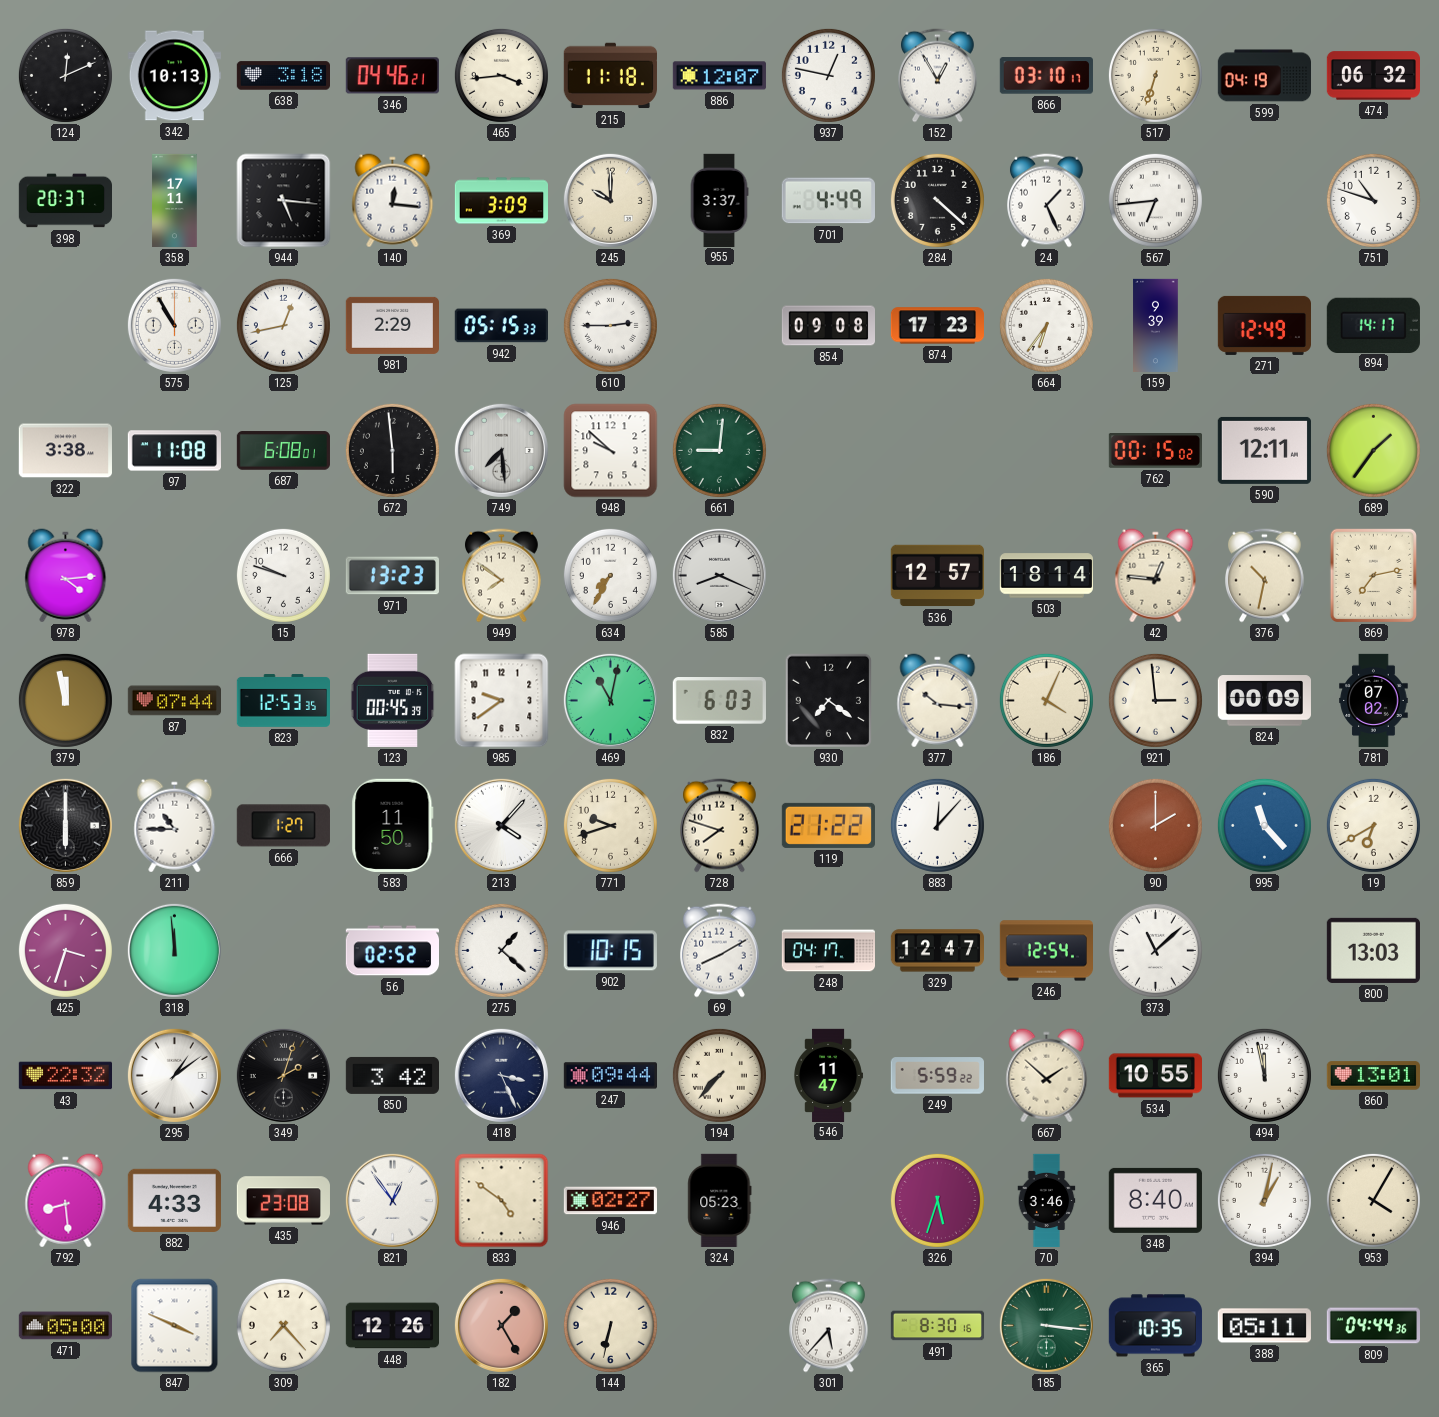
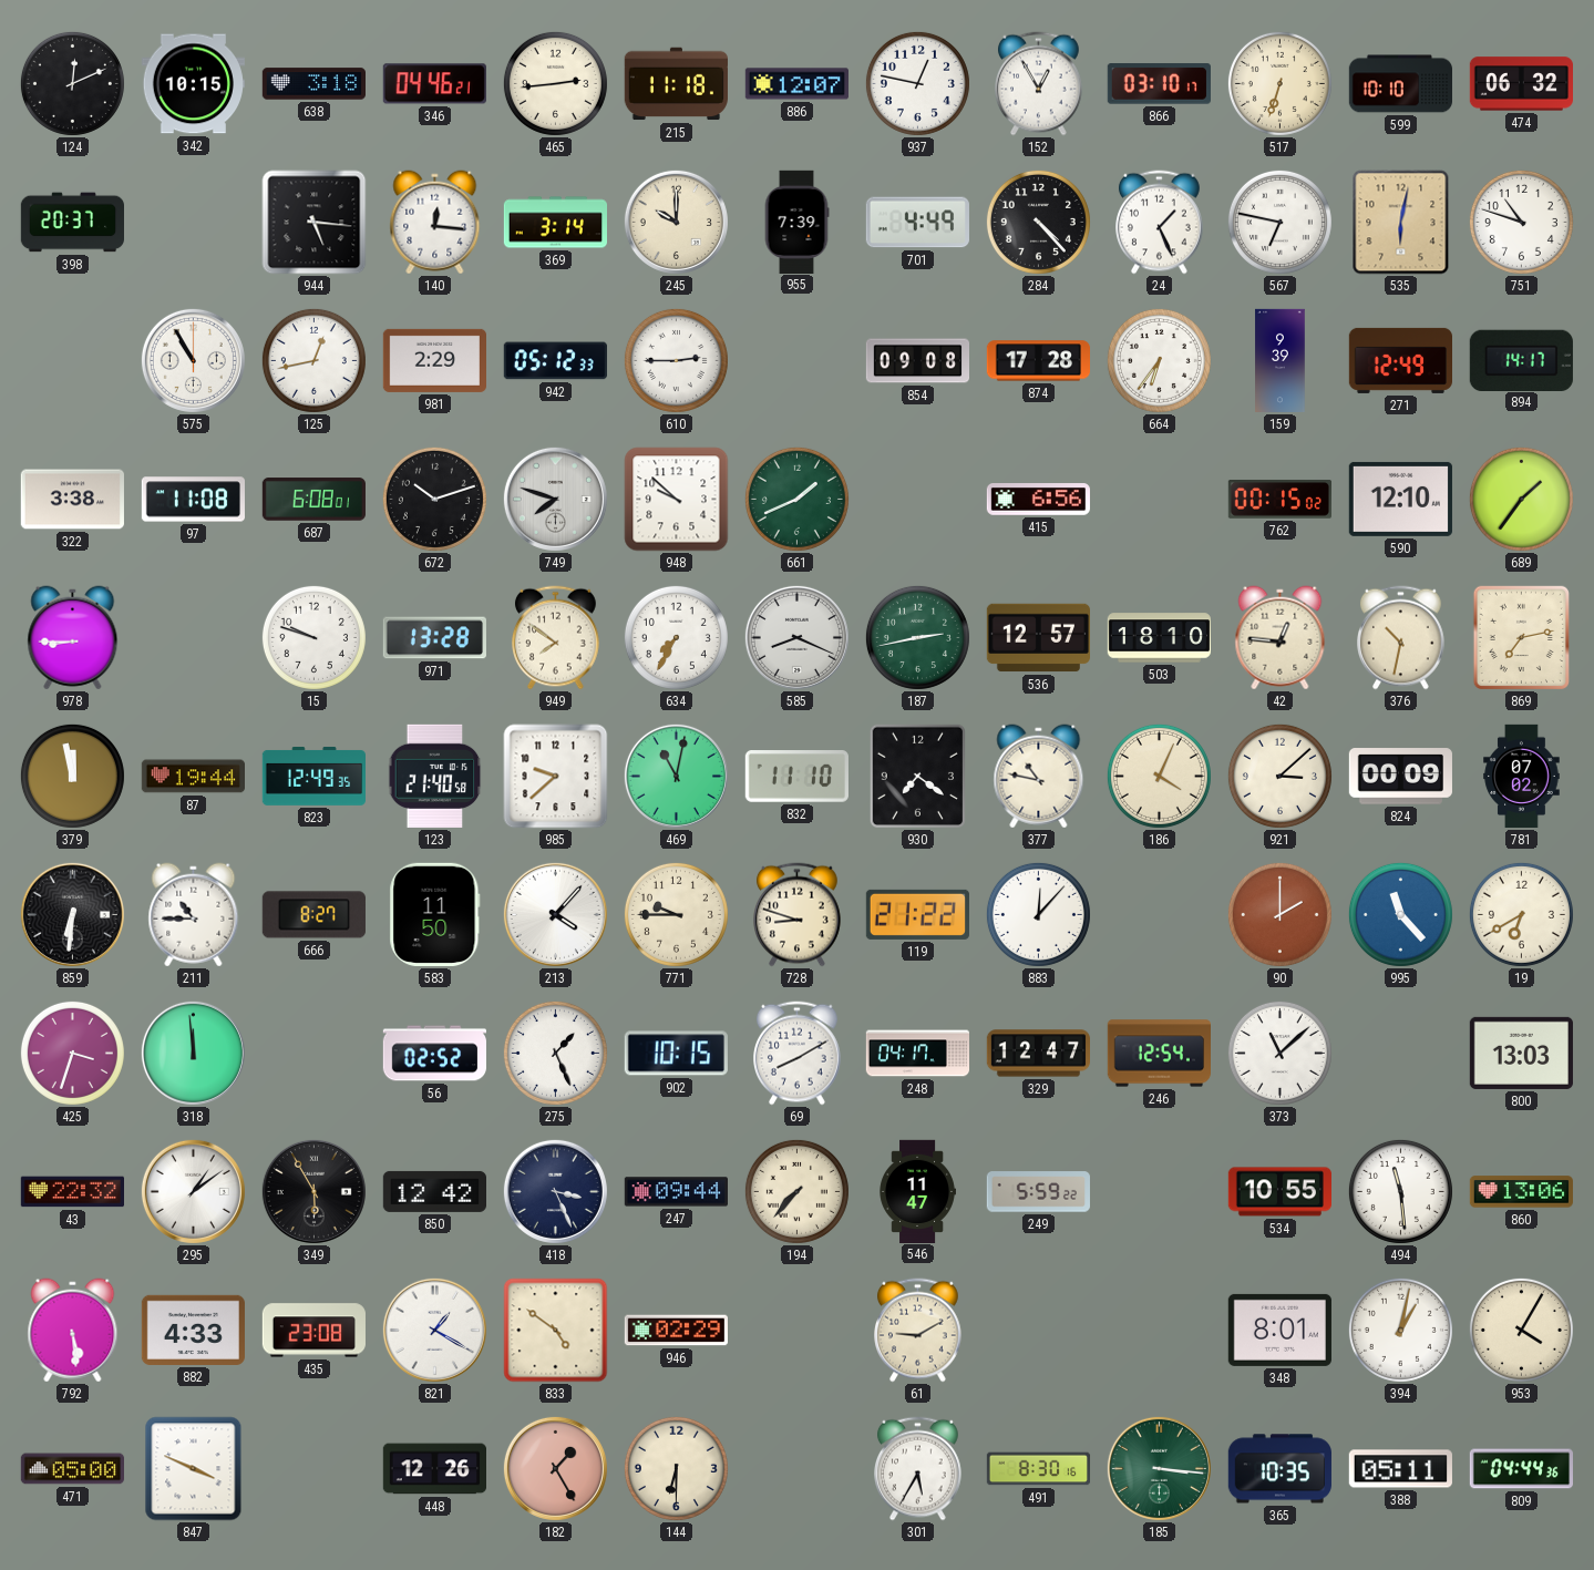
342: 10:13 -> 10:15 (193, 84)
465: 3:44 -> 2:44 (555, 83)
599: 04:19 -> 10:10 (1400, 84)
358: 17:11 -> none (175, 201)
369: 3:09 -> 3:14 (555, 223)
955: 3:37 -> 7:39 (796, 222)
284: 4:22 -> 4:23 (1038, 222)
567: 6:44 -> 6:47 (1279, 222)
535: none -> 6:02 (1401, 223)
942: 05:15 -> 05:12 (555, 361)
874: 17:23 -> 17:28 (1038, 361)
672: 5:59 -> 10:12 (434, 499)
749: 7:29 -> 7:48 (555, 499)
661: 9:01 -> 1:41 (796, 499)
415: none -> 6:56 (1038, 500)
590: 12:11 -> 12:10 (1400, 499)
978: 4:14 -> 8:45 (73, 638)
971: 13:23 -> 13:28 (434, 638)
187: none -> 2:43 (917, 637)
503: 18:14 -> 18:10 (1159, 638)
87: 07:44 -> 19:44 (193, 777)
823: 12:53 -> 12:49 (313, 777)
123: 00:45 -> 21:40 (435, 776)
985: 9:39 -> 9:38 (556, 777)
832: 6:03 -> 11:10 (796, 777)
377: 10:16 -> 10:47 (1039, 777)
921: 2:59 -> 3:08 (1279, 776)
859: 6:00 -> 6:31 (72, 914)
666: 1:27 -> 8:27 (313, 915)
771: 9:42 -> 9:45 (676, 914)
728: 7:48 -> 8:48 (798, 915)
275: 1:22 -> 1:26 (555, 1053)
349: 2:03 -> 5:55 (313, 1191)
850: 3:42 -> 12:42 (434, 1191)
667: 1:52 -> none (1047, 1076)
494: 11:58 -> 11:29 (1400, 1191)
860: 13:01 -> 13:06 (1521, 1192)
792: 8:29 -> 5:29 (73, 1331)
821: 12:54 -> 1:20 (434, 1330)
946: 02:27 -> 02:29 (676, 1331)
324: 05:23 -> none (720, 1200)
61: none -> 9:10 (918, 1331)
326: 5:33 -> none (937, 1200)
70: 3:46 -> none (1047, 1201)
348: 8:40 -> 8:01 (1279, 1330)
309: 7:23 -> none (283, 1325)
144: 6:32 -> 6:30 (676, 1468)
301: 5:37 -> 5:35 (918, 1469)
